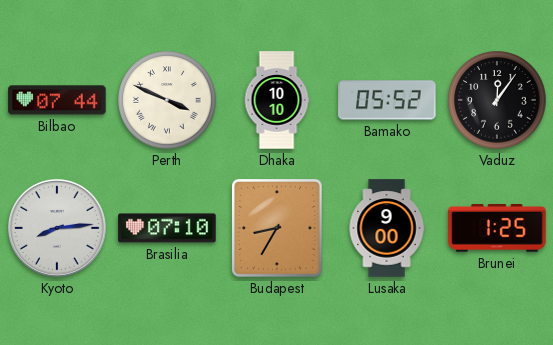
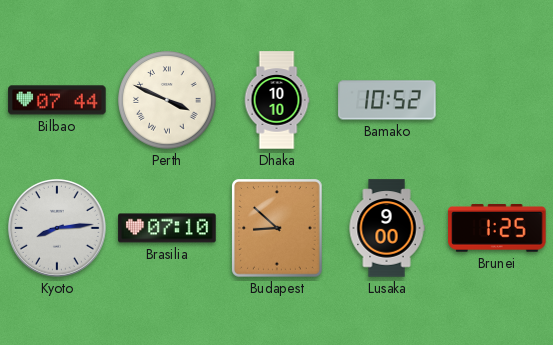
Bamako: 05:52 -> 10:52 (387, 100)
Vaduz: 12:06 -> none (497, 100)
Budapest: 8:35 -> 8:52 (278, 229)
